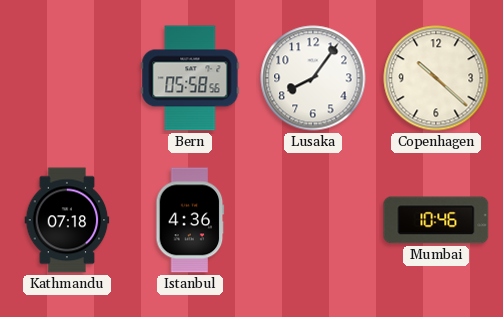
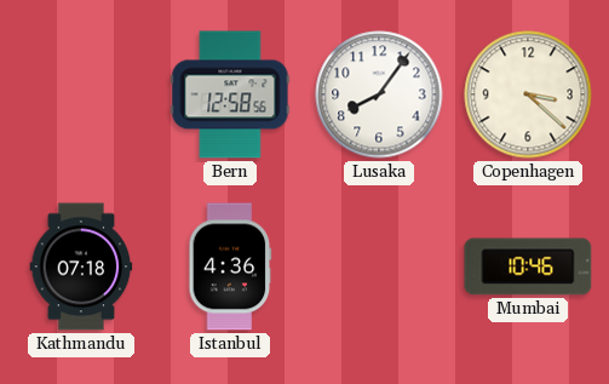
Bern: 05:58 -> 12:58 (230, 94)
Copenhagen: 10:22 -> 3:22 (528, 94)
